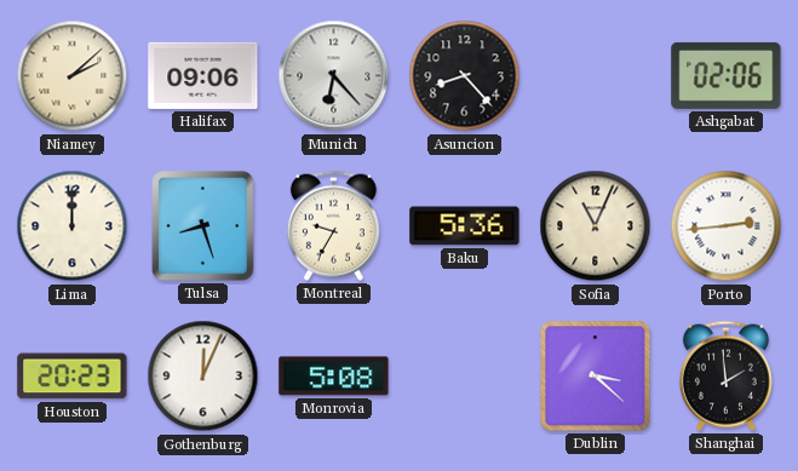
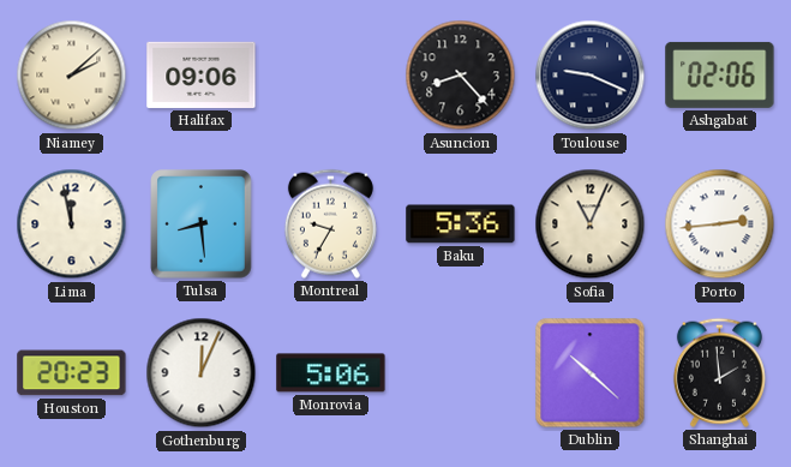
Munich: 6:23 -> none (334, 76)
Toulouse: none -> 9:19 (591, 76)
Lima: 12:00 -> 11:58 (72, 224)
Tulsa: 8:27 -> 8:29 (202, 224)
Monrovia: 5:08 -> 5:06 (331, 373)
Dublin: 3:22 -> 10:22 (591, 373)
